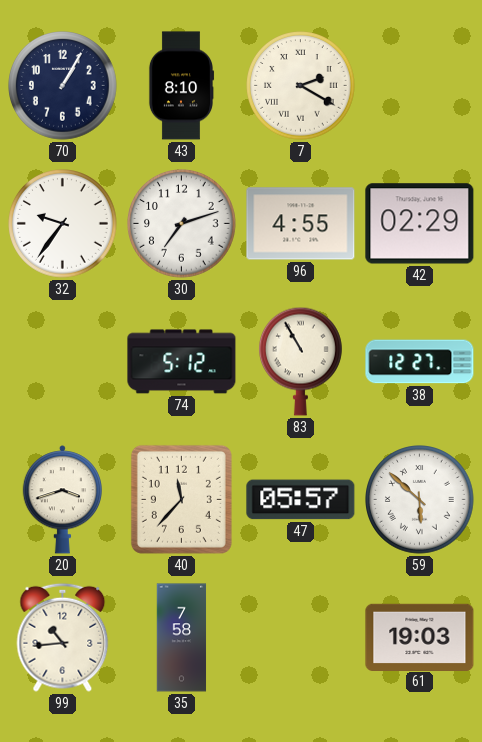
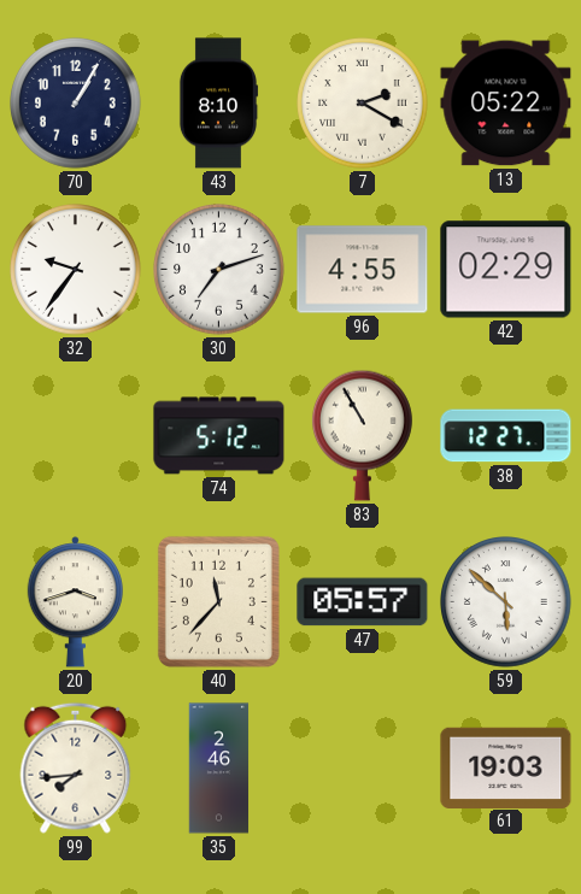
13: none -> 05:22 (506, 104)
99: 10:44 -> 7:44 (76, 767)
35: 7:58 -> 2:46 (219, 769)
